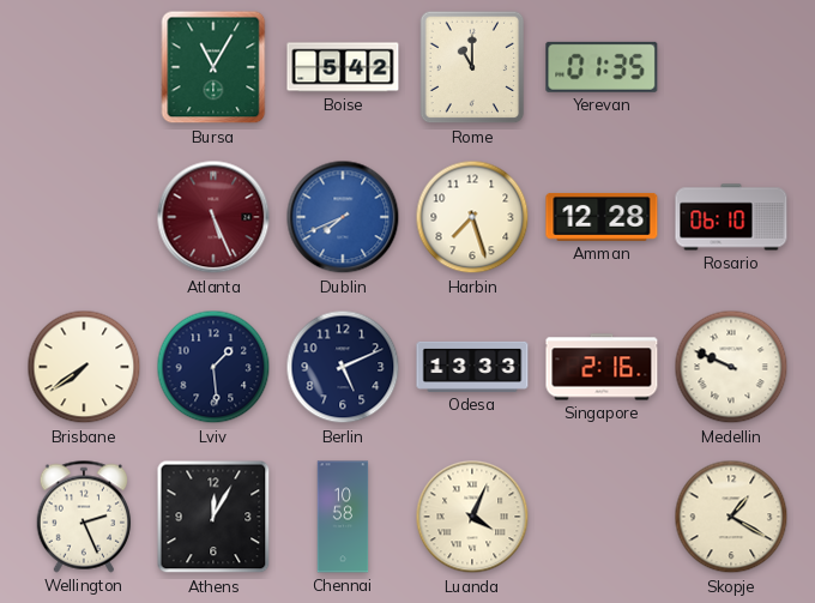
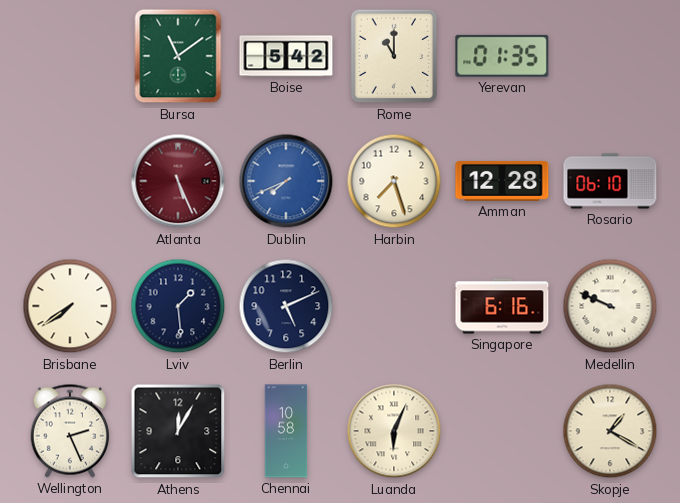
Bursa: 11:05 -> 11:09 (178, 56)
Odesa: 13:33 -> none (472, 367)
Singapore: 2:16 -> 6:16 (502, 306)
Luanda: 4:04 -> 6:04 (394, 431)
